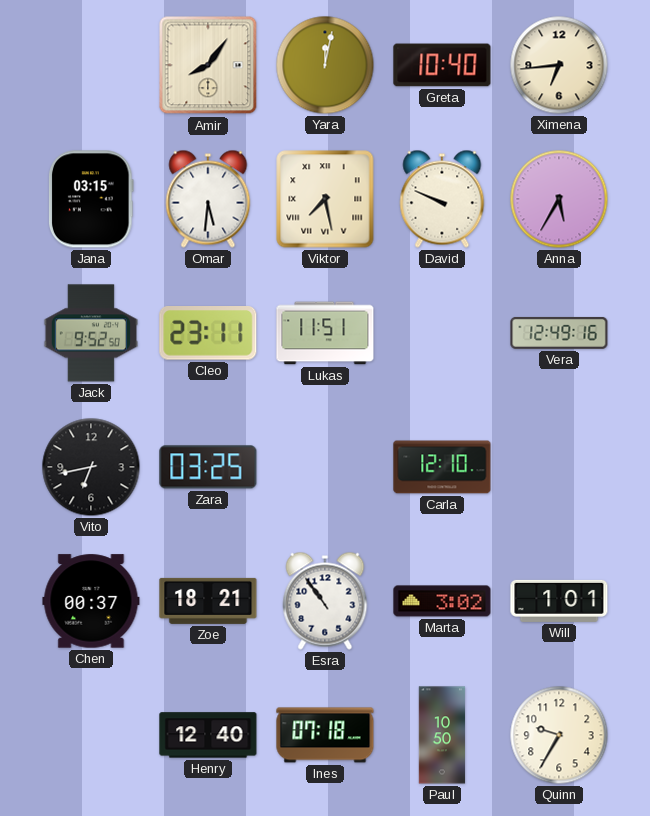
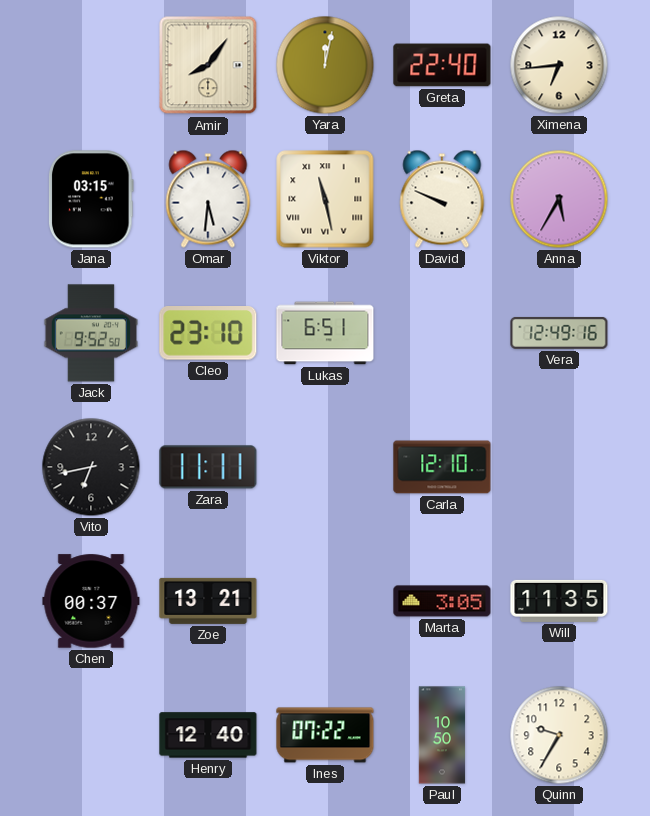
Greta: 10:40 -> 22:40 (442, 65)
Viktor: 7:28 -> 11:28 (325, 199)
Cleo: 23:11 -> 23:10 (208, 334)
Lukas: 11:51 -> 6:51 (325, 333)
Zara: 03:25 -> 11:11 (208, 467)
Zoe: 18:21 -> 13:21 (208, 601)
Esra: 10:54 -> none (325, 601)
Marta: 3:02 -> 3:05 (442, 601)
Will: 1:01 -> 11:35 (559, 601)
Ines: 07:18 -> 07:22 (325, 735)
